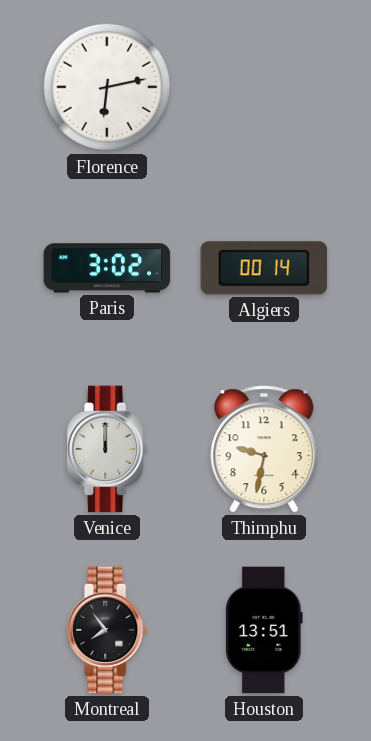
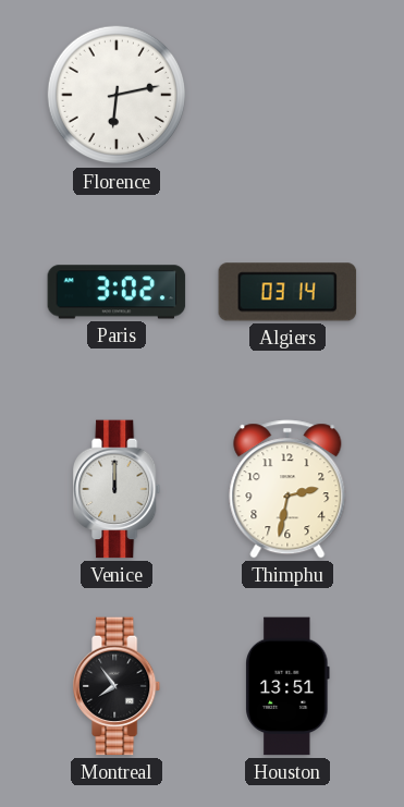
Algiers: 00:14 -> 03:14 (287, 292)
Thimphu: 9:32 -> 2:32 (287, 489)
